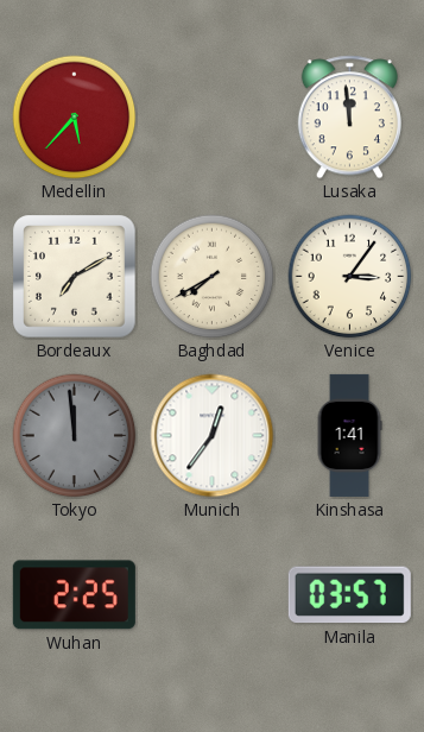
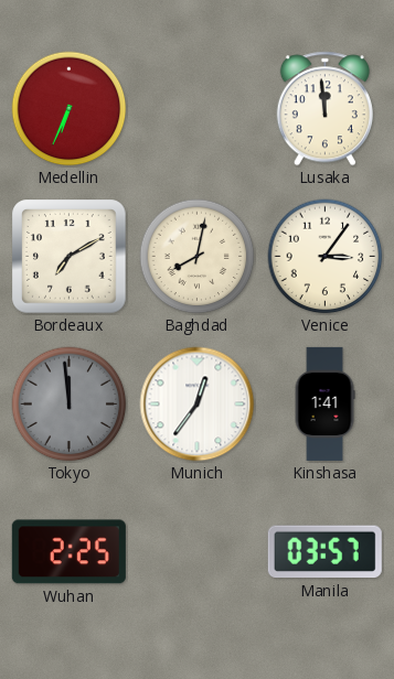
Medellin: 5:37 -> 6:34 (70, 109)
Baghdad: 7:40 -> 8:02 (198, 257)
